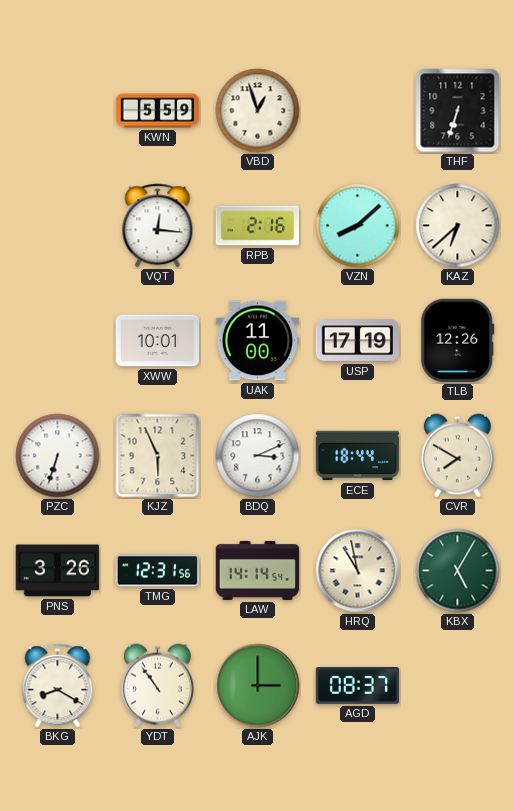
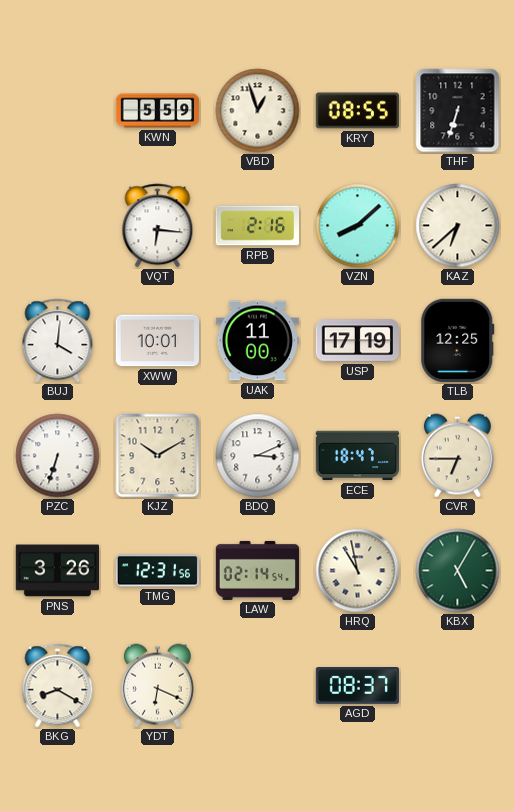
KRY: none -> 08:55 (357, 111)
VQT: 12:16 -> 6:16 (158, 226)
BUJ: none -> 4:01 (58, 341)
TLB: 12:26 -> 12:25 (458, 340)
KJZ: 5:56 -> 10:10 (158, 456)
ECE: 18:44 -> 18:47 (357, 456)
CVR: 7:50 -> 6:45 (457, 456)
LAW: 14:14 -> 02:14 (258, 570)
YDT: 10:54 -> 6:19 (157, 686)
AJK: 3:00 -> none (258, 686)
